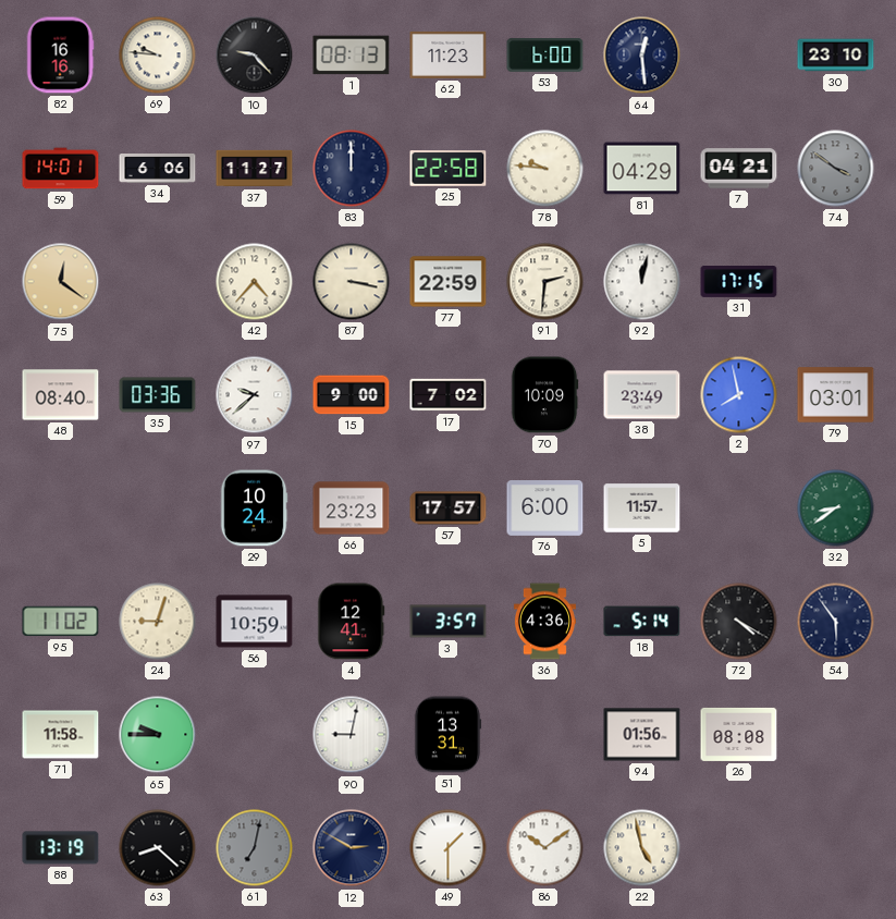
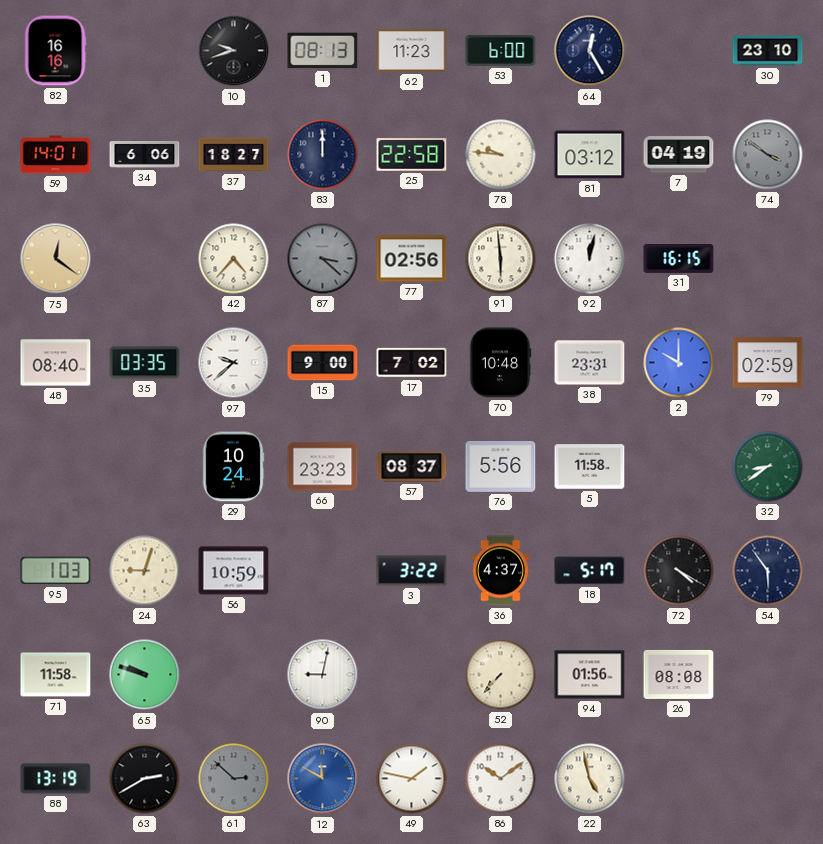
69: 9:46 -> none (158, 56)
10: 9:23 -> 9:42 (234, 51)
64: 12:29 -> 12:25 (590, 51)
37: 11:27 -> 18:27 (234, 155)
81: 04:29 -> 03:12 (590, 155)
7: 04:21 -> 04:19 (679, 155)
87: 3:17 -> 3:22 (323, 259)
87 dial: cream -> grey (323, 259)
77: 22:59 -> 02:56 (412, 259)
91: 2:31 -> 5:59 (501, 259)
31: 17:15 -> 16:15 (679, 259)
35: 03:36 -> 03:35 (145, 363)
70: 10:09 -> 10:48 (500, 363)
38: 23:49 -> 23:31 (590, 363)
2: 7:58 -> 10:00 (679, 363)
79: 03:01 -> 02:59 (768, 363)
57: 17:57 -> 08:37 (412, 467)
76: 6:00 -> 5:56 (501, 467)
5: 11:57 -> 11:58 (590, 467)
95: 11:02 -> 1:03 (56, 571)
4: 12:41 -> none (352, 622)
3: 3:57 -> 3:22 (412, 571)
36: 4:36 -> 4:37 (500, 571)
18: 5:14 -> 5:17 (590, 571)
65: 9:45 -> 9:48 (145, 675)
51: 13:31 -> none (447, 735)
52: none -> 7:37 (501, 675)
63: 8:22 -> 2:40 (145, 779)
61: 7:02 -> 2:52 (234, 779)
12: 2:50 -> 11:50 (323, 779)
12 dial: navy -> blue (323, 779)
49: 1:30 -> 1:47 (412, 779)
